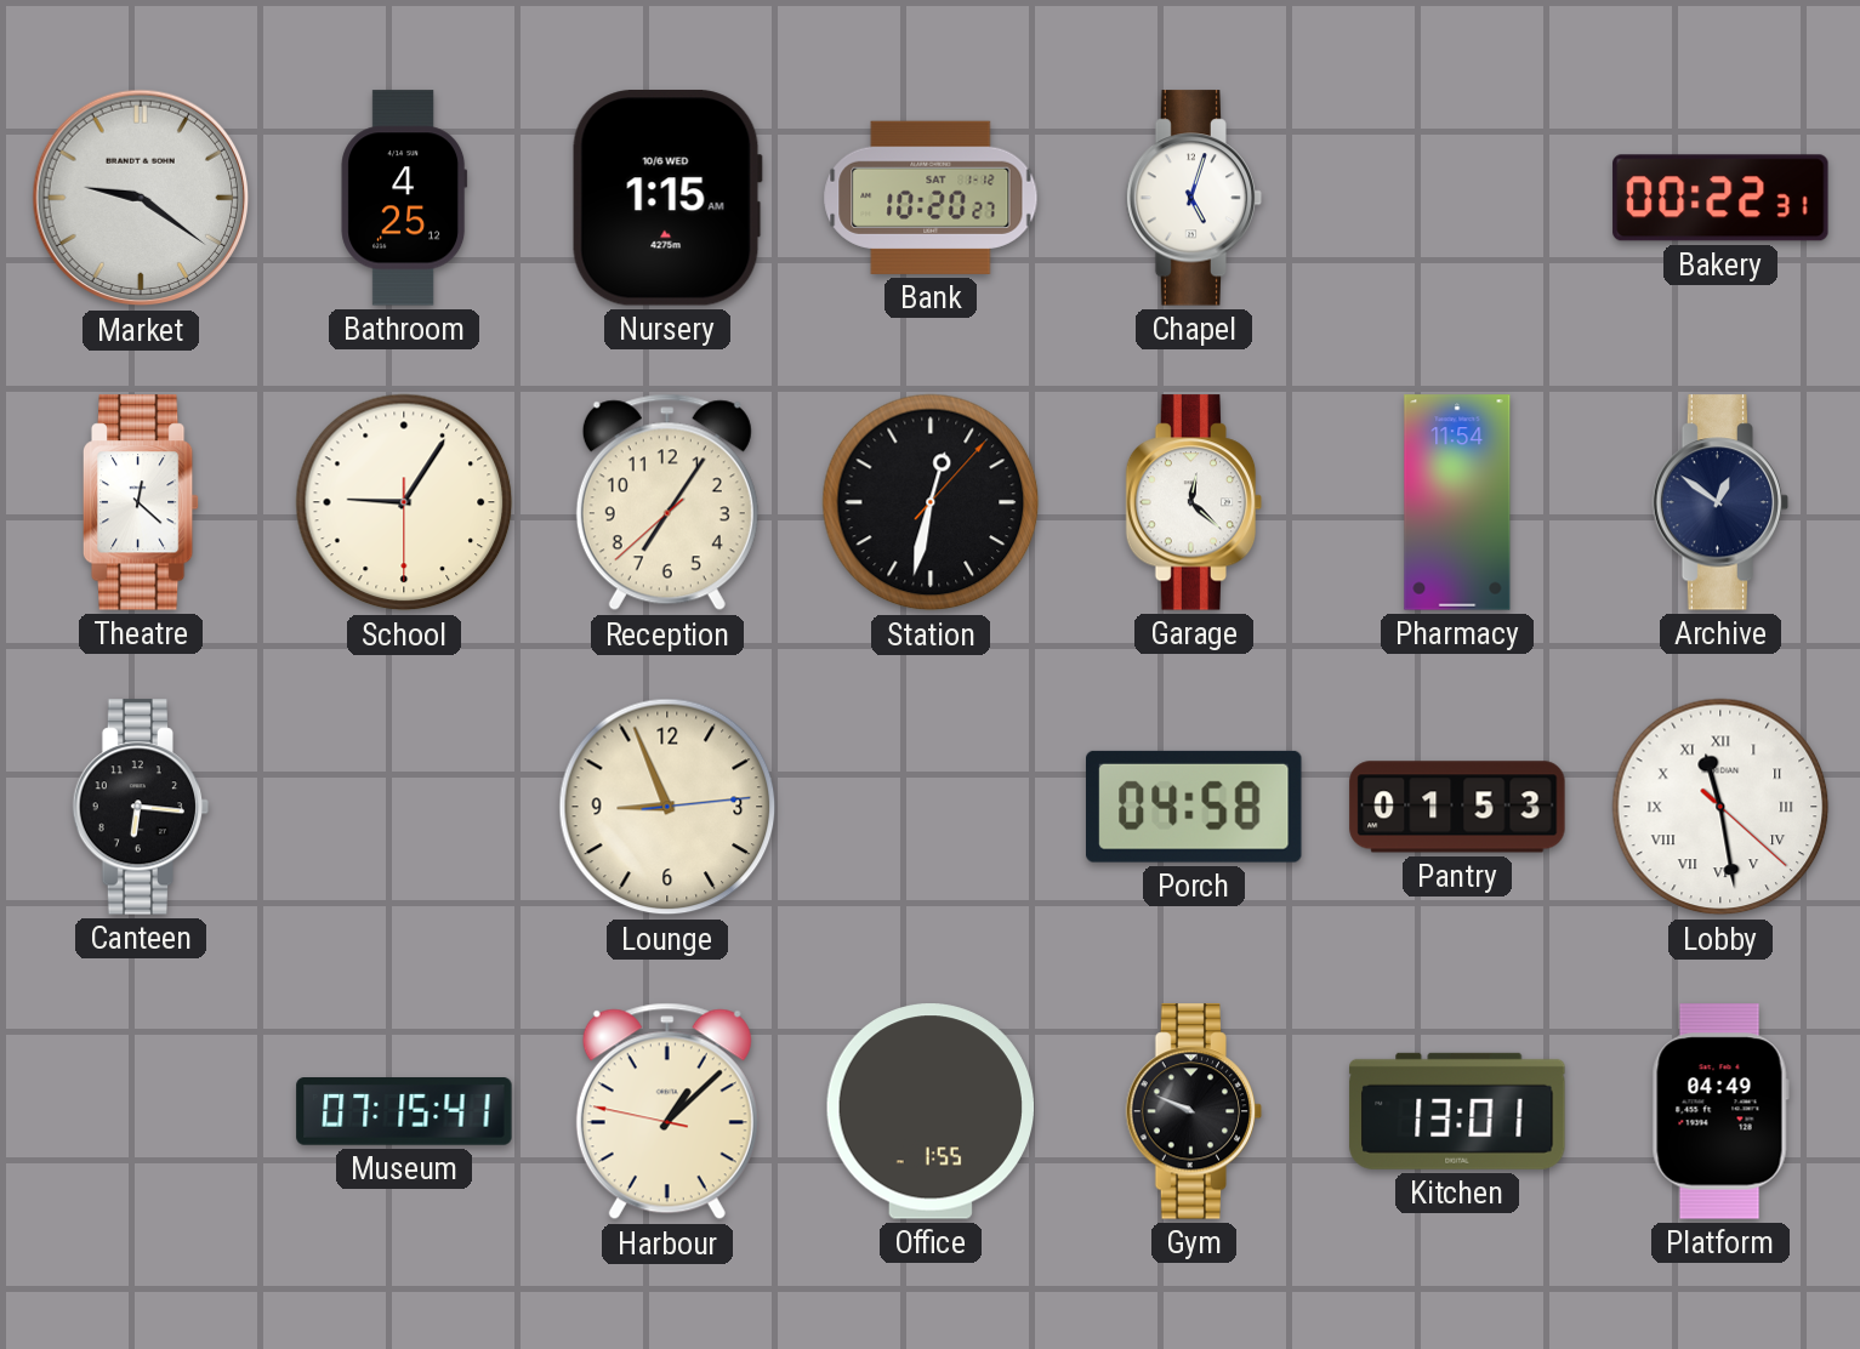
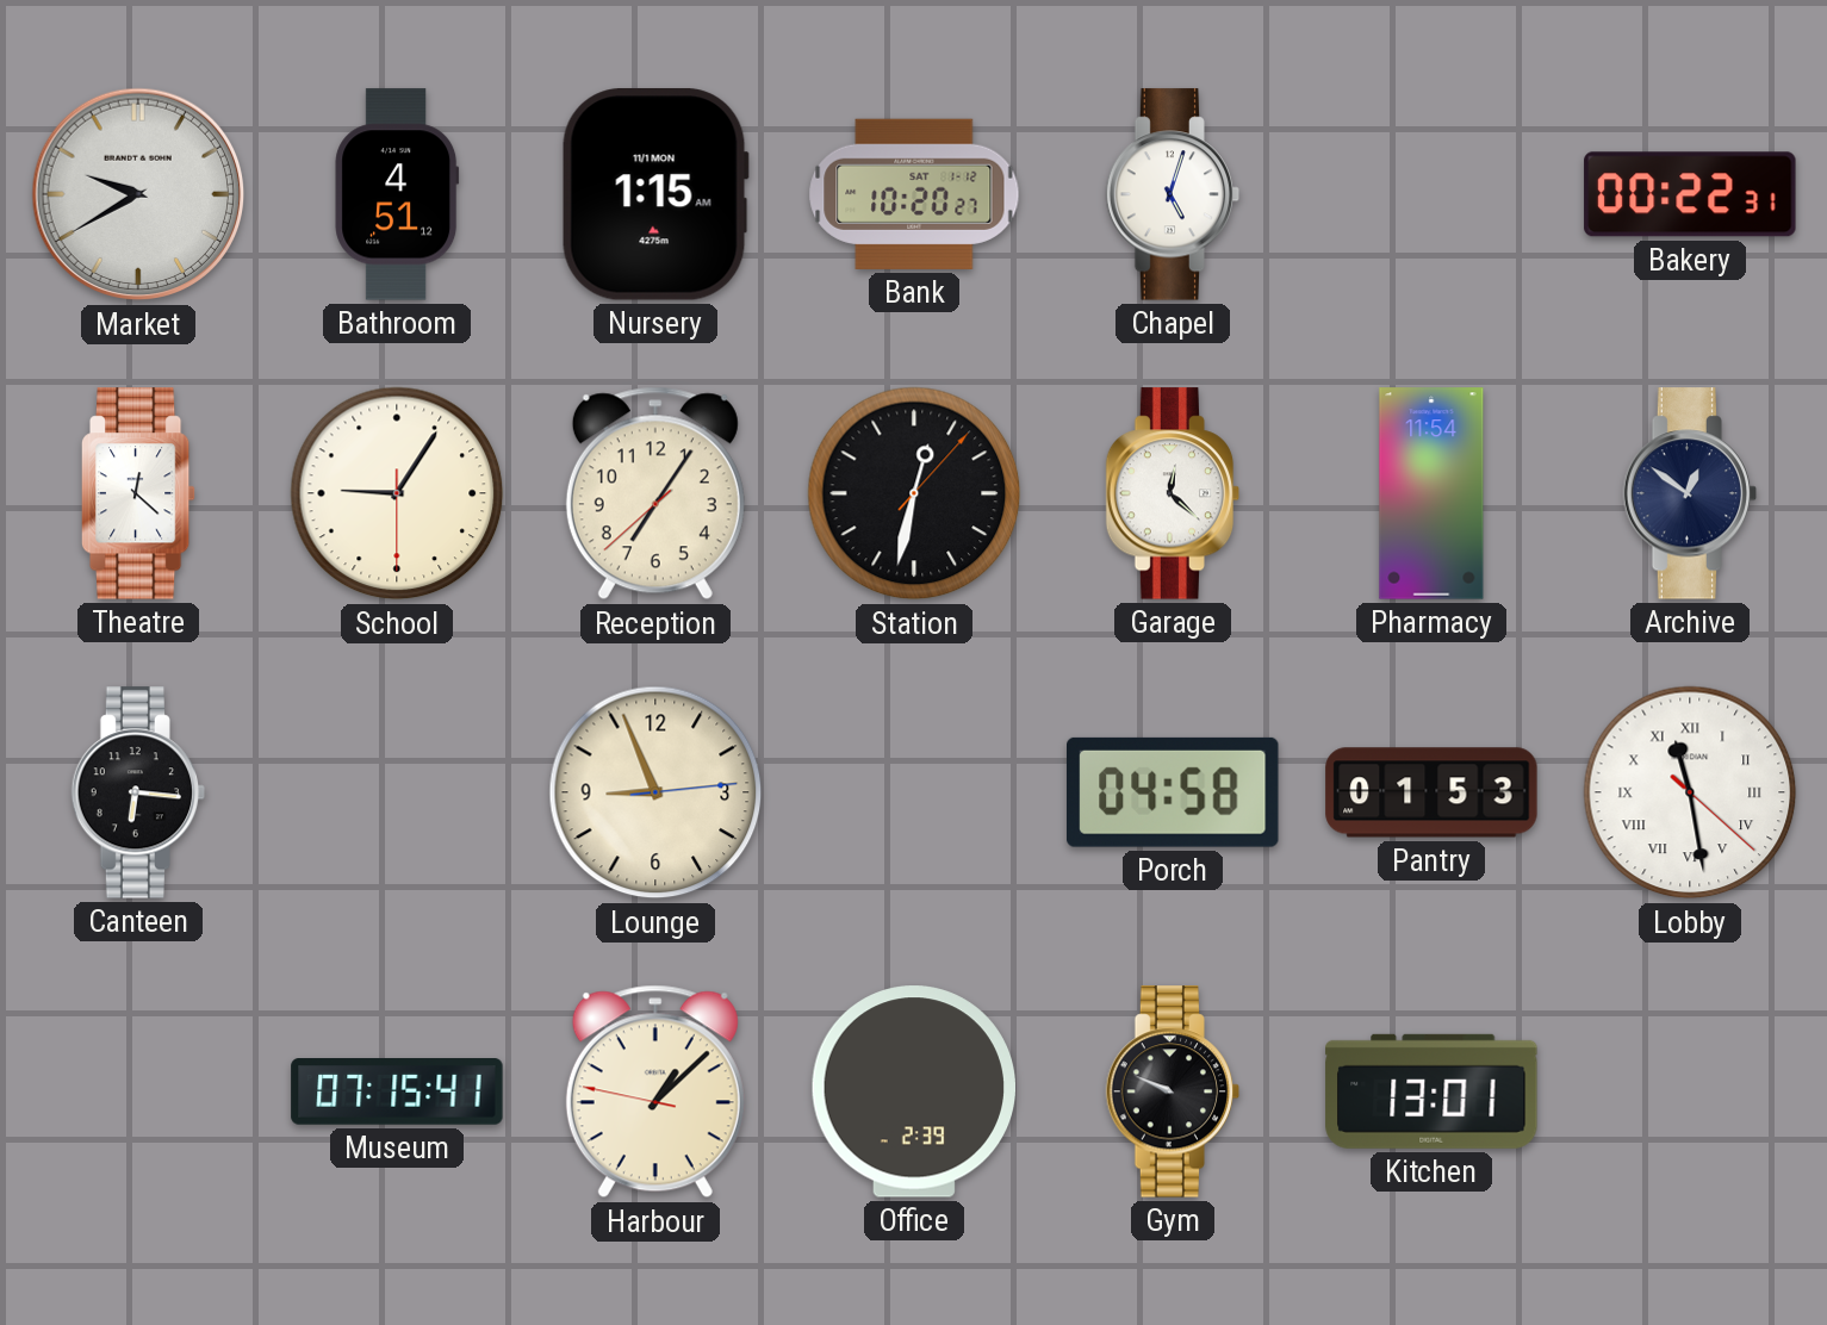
Market: 9:21 -> 9:40 (138, 194)
Bathroom: 4:25 -> 4:51 (397, 194)
Nursery date: 10/6 WED -> 11/1 MON (655, 195)
Office: 1:55 -> 2:39 (913, 1091)
Platform: 04:49 -> none (1720, 1111)
